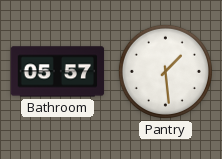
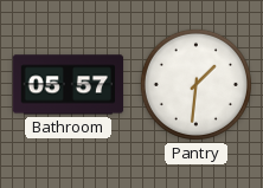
Pantry: 1:29 -> 1:31 (195, 84)
